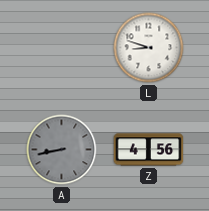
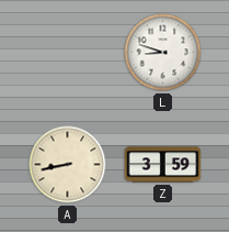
A dial: grey -> cream (68, 165)
Z: 4:56 -> 3:59 (163, 165)
